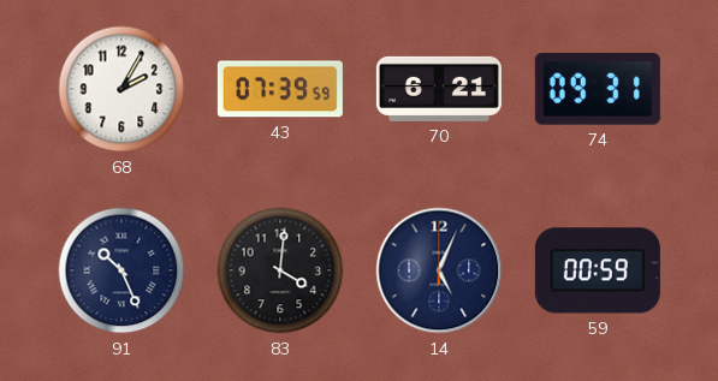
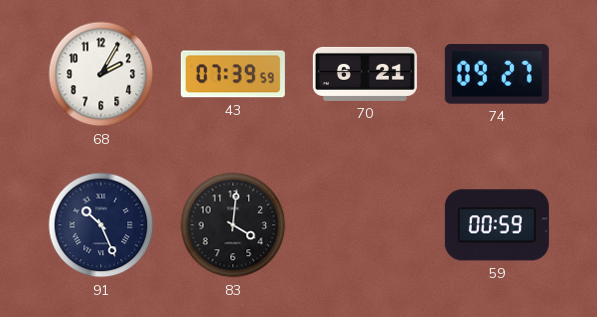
74: 09:31 -> 09:27 (497, 75)
14: 5:04 -> none (439, 270)
